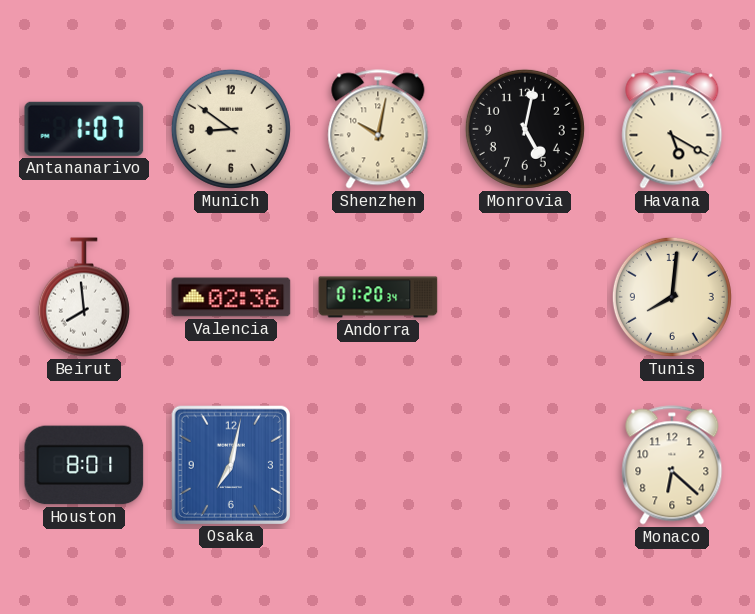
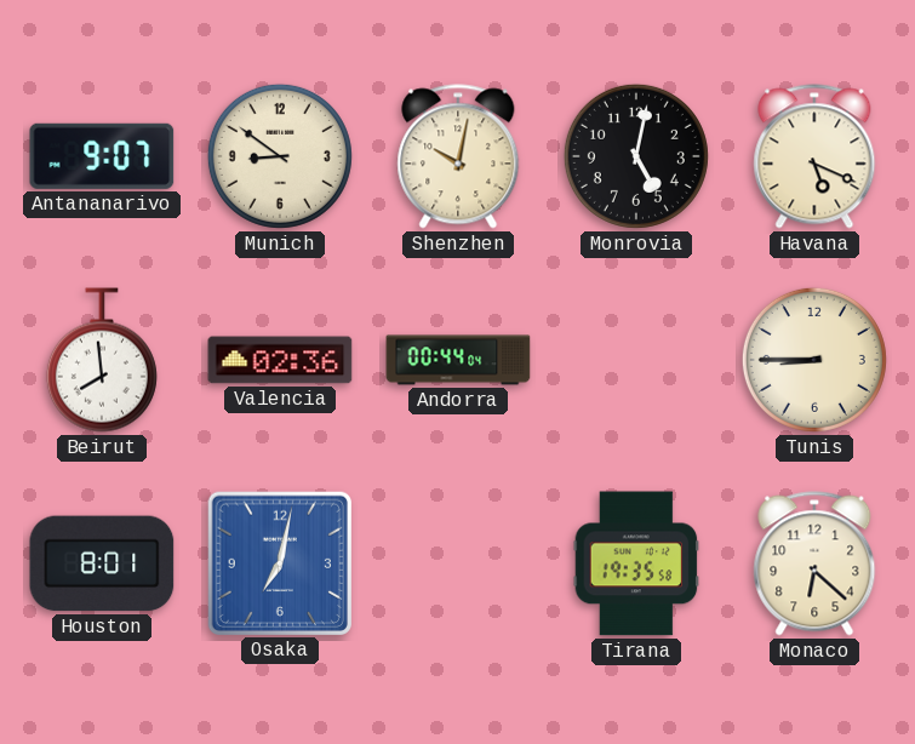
Antananarivo: 1:07 -> 9:07 (102, 156)
Havana: 5:20 -> 5:19 (814, 156)
Andorra: 01:20 -> 00:44 (458, 360)
Tunis: 8:01 -> 8:45 (814, 360)
Tirana: none -> 19:35 (636, 563)
